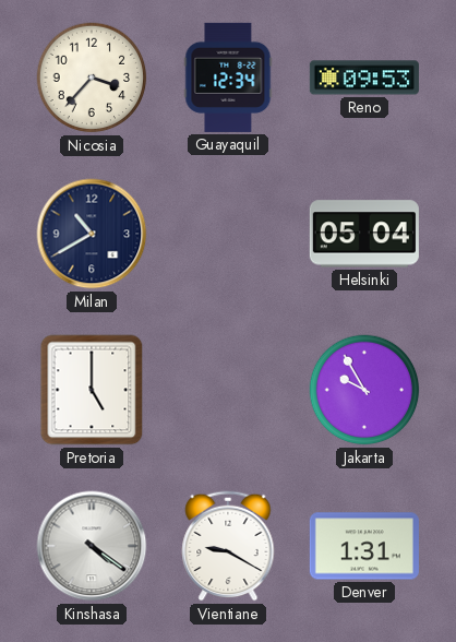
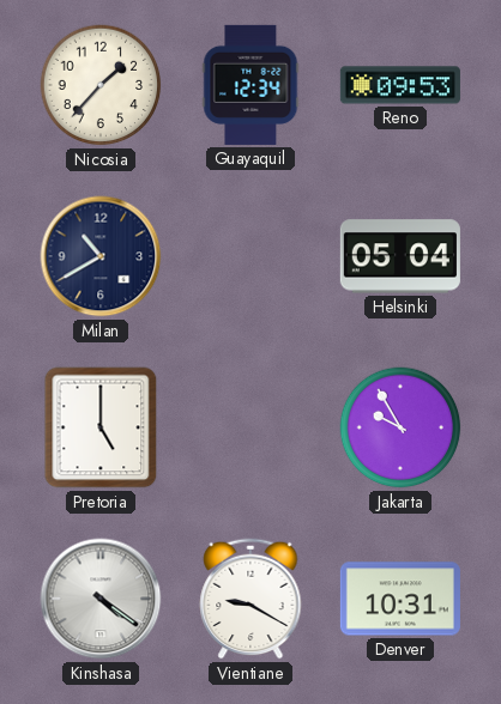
Nicosia: 3:37 -> 1:37 (101, 85)
Denver: 1:31 -> 10:31 (400, 599)
